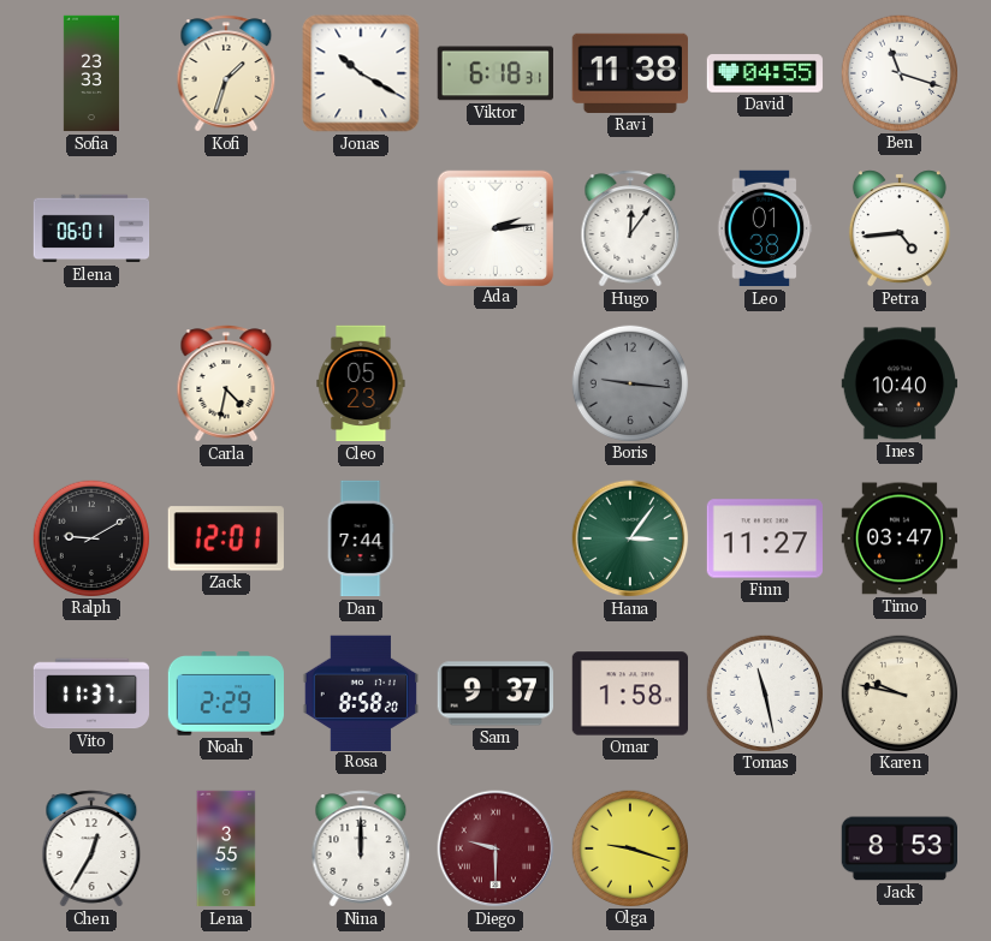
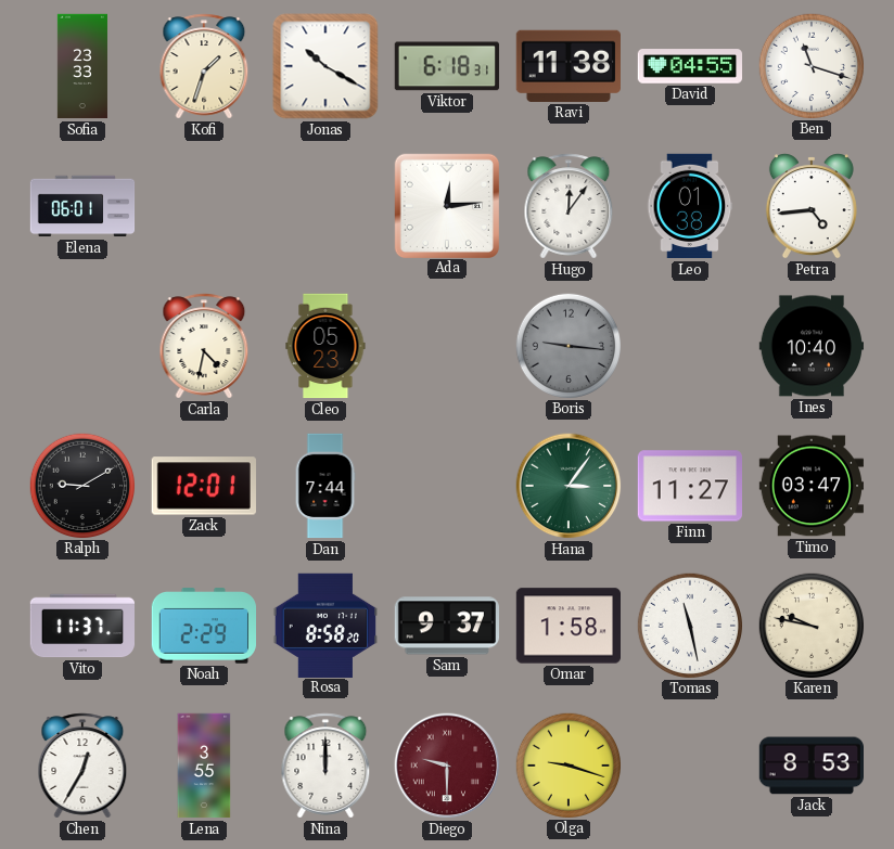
Ada: 2:14 -> 12:14 (446, 205)
